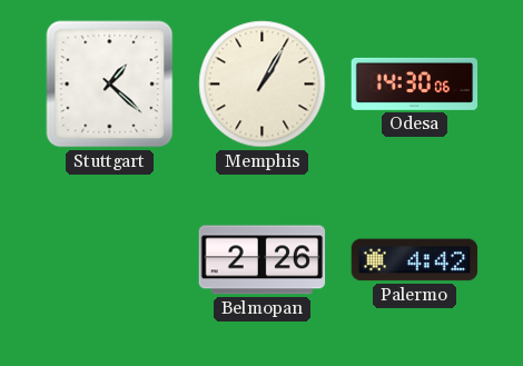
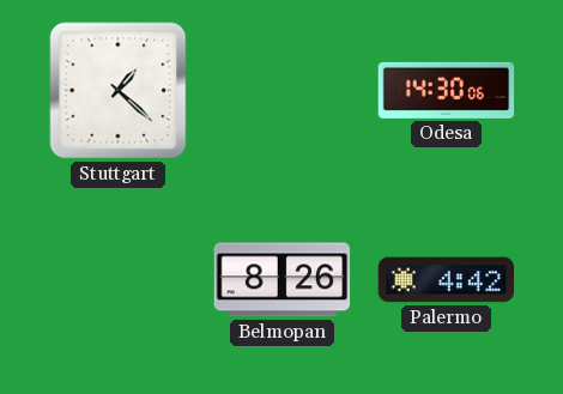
Memphis: 1:05 -> none (263, 85)
Belmopan: 2:26 -> 8:26 (283, 280)
